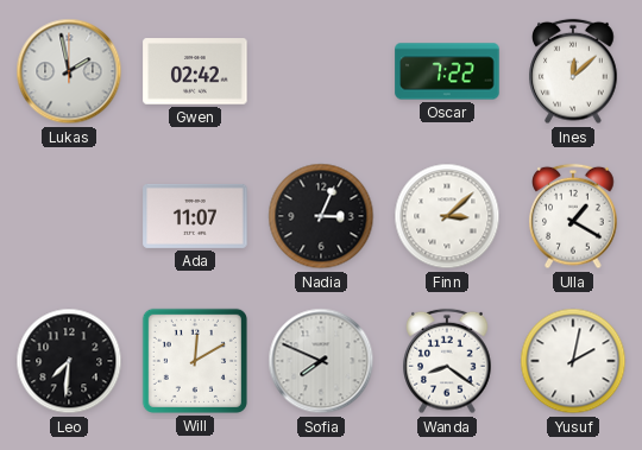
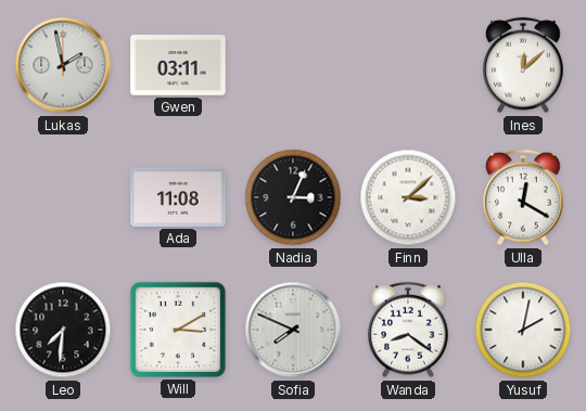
Gwen: 02:42 -> 03:11 (178, 65)
Oscar: 7:22 -> none (447, 71)
Ada: 11:07 -> 11:08 (178, 197)
Ulla: 1:20 -> 12:20 (523, 197)
Will: 12:10 -> 3:10 (178, 330)
